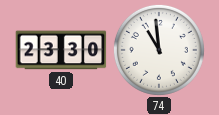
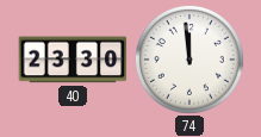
74: 10:59 -> 11:59 (189, 60)
